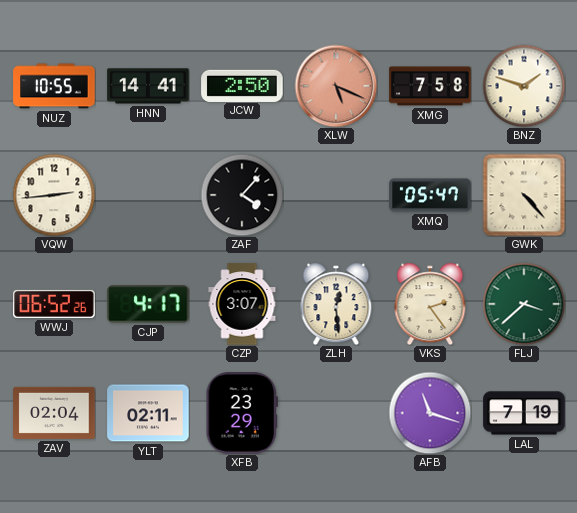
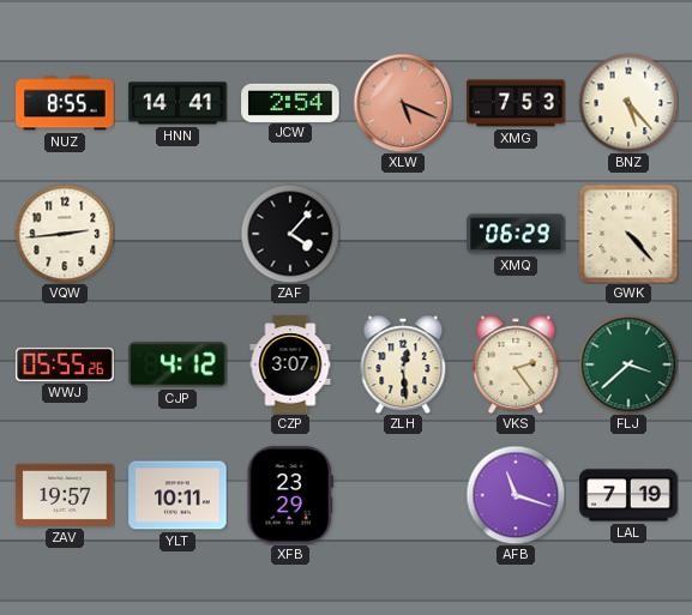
NUZ: 10:55 -> 8:55 (65, 103)
JCW: 2:50 -> 2:54 (290, 102)
XMG: 7:58 -> 7:53 (516, 103)
BNZ: 1:48 -> 5:23 (628, 103)
XMQ: 05:47 -> 06:29 (516, 234)
WWJ: 06:52 -> 05:55 (65, 364)
CJP: 4:17 -> 4:12 (177, 364)
ZAV: 02:04 -> 19:57 (65, 495)
YLT: 02:11 -> 10:11 (177, 495)
